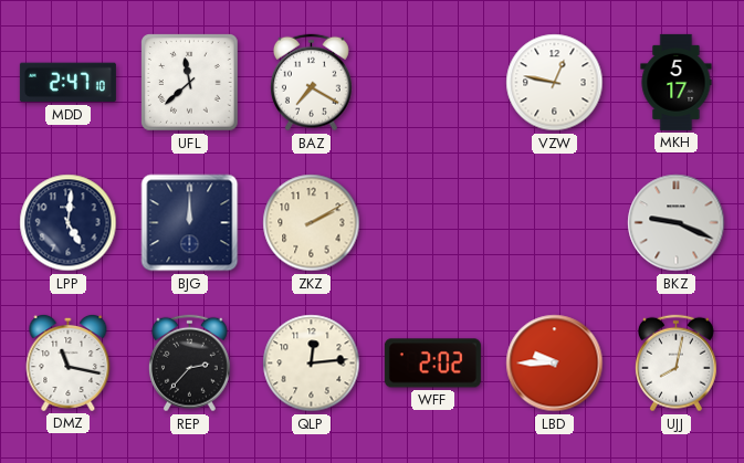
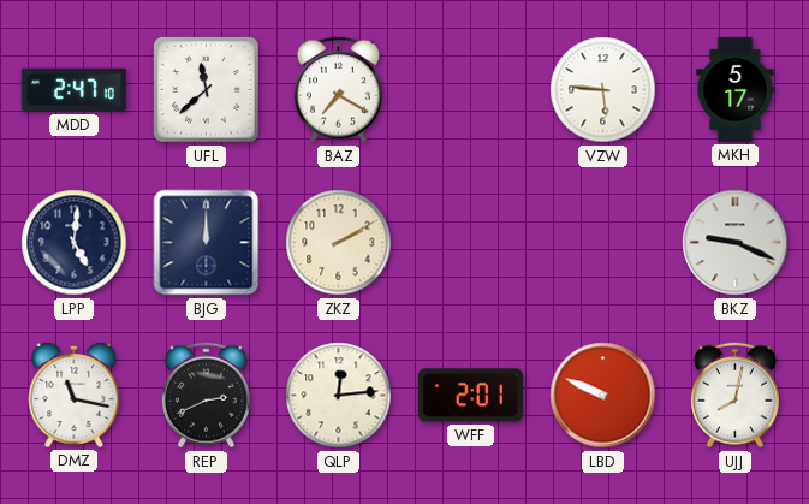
VZW: 12:47 -> 5:46 (603, 90)
REP: 2:37 -> 2:41 (206, 396)
WFF: 2:02 -> 2:01 (470, 396)
LBD: 9:45 -> 9:49 (603, 396)
